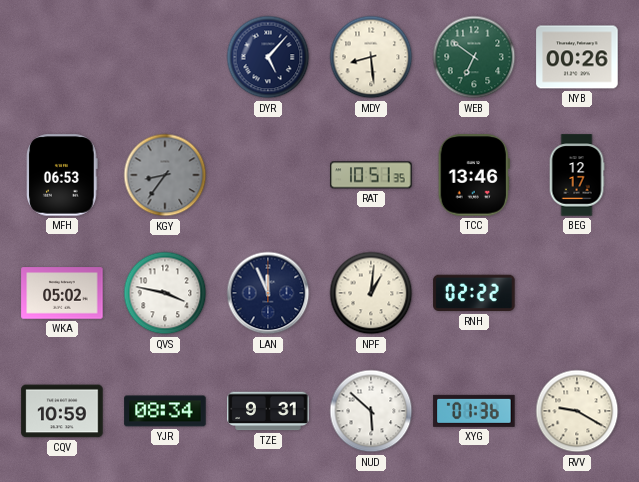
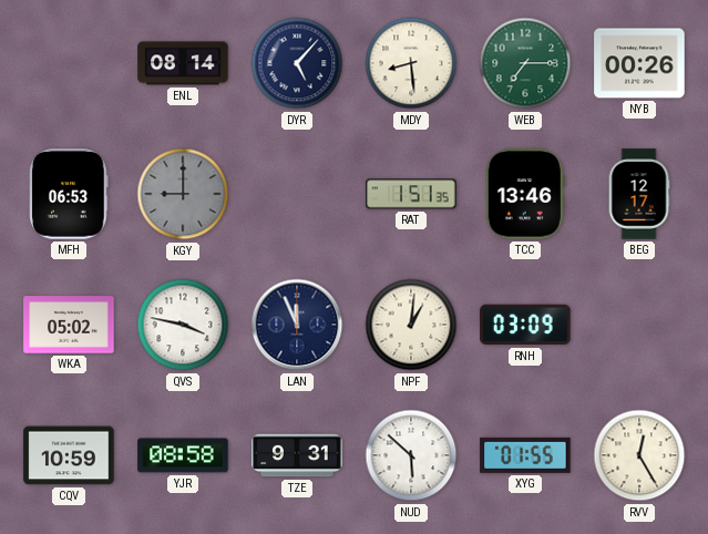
ENL: none -> 08:14 (183, 63)
WEB: 6:51 -> 7:15 (525, 63)
KGY: 8:36 -> 9:00 (183, 194)
RAT: 10:51 -> 1:51 (411, 194)
RNH: 02:22 -> 03:09 (525, 325)
YJR: 08:34 -> 08:58 (183, 455)
XYG: 01:36 -> 01:55 (525, 455)
RVV: 9:20 -> 12:25 (639, 455)
